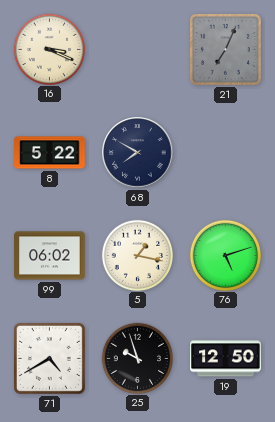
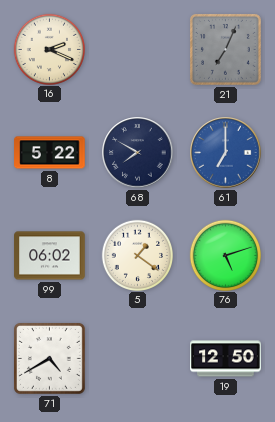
16: 3:19 -> 2:19 (49, 49)
61: none -> 7:00 (226, 153)
5: 1:17 -> 1:21 (137, 255)
25: 9:57 -> none (137, 358)
